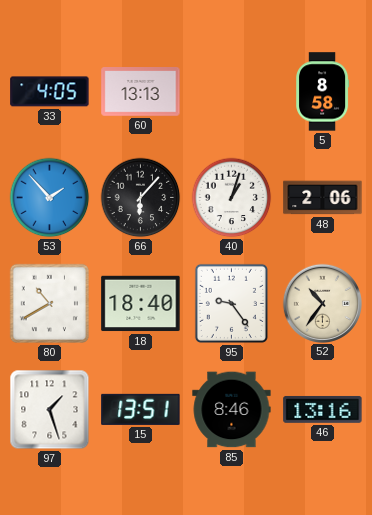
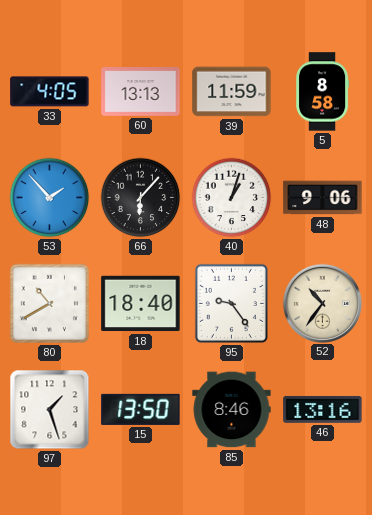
39: none -> 11:59 (232, 92)
48: 2:06 -> 9:06 (323, 198)
15: 13:51 -> 13:50 (141, 409)
